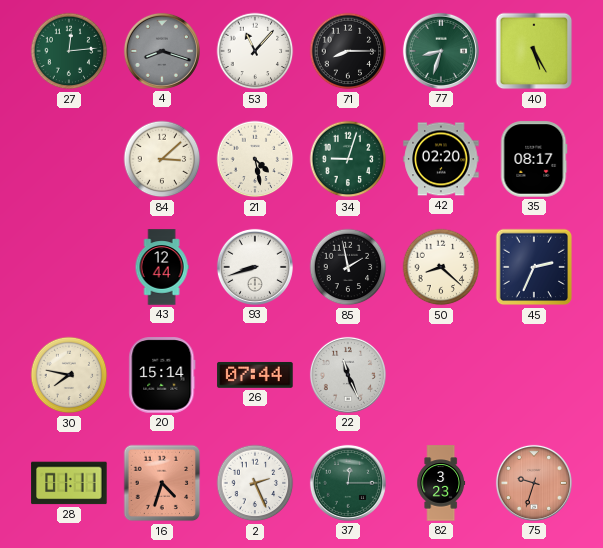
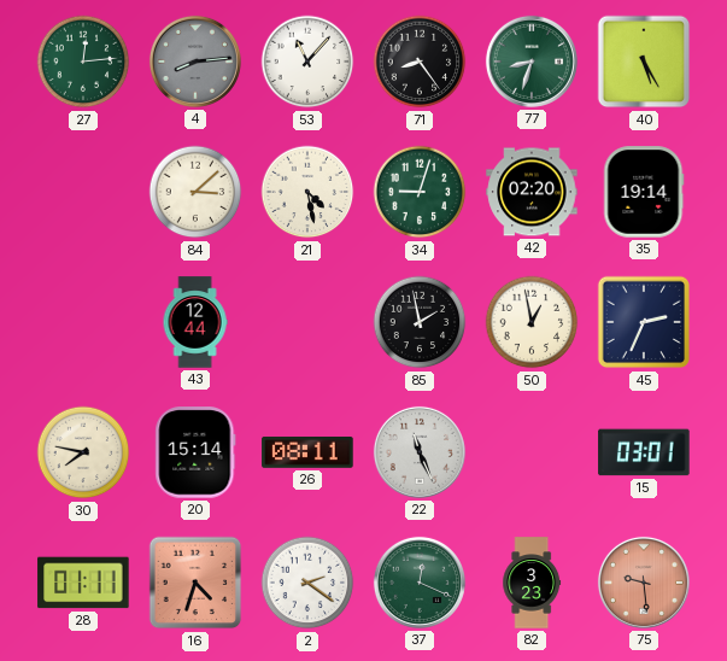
4: 8:18 -> 8:14 (195, 62)
71: 8:15 -> 8:24 (420, 62)
35: 08:17 -> 19:14 (644, 192)
93: 8:42 -> none (255, 267)
50: 8:22 -> 12:58 (532, 322)
26: 07:44 -> 08:11 (307, 452)
15: none -> 03:01 (644, 452)
2: 2:26 -> 2:21 (307, 583)
37: 12:15 -> 12:19 (420, 583)
75: 9:33 -> 9:29 (644, 583)
